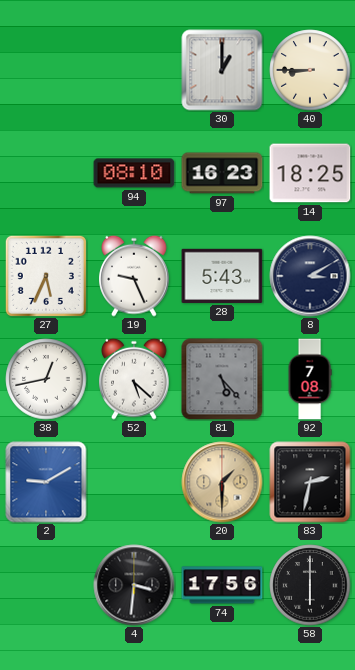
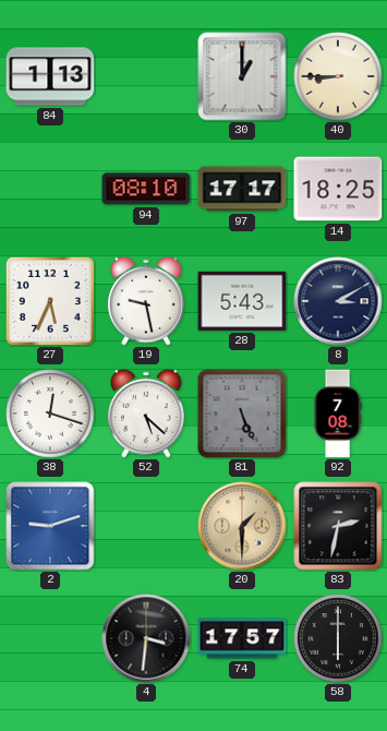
84: none -> 1:13 (50, 76)
97: 16:23 -> 17:17 (242, 189)
19: 9:26 -> 9:28 (146, 301)
38: 12:43 -> 12:18 (50, 414)
81: 5:23 -> 5:26 (242, 414)
2: 9:10 -> 9:12 (50, 526)
74: 17:56 -> 17:57 (242, 638)
